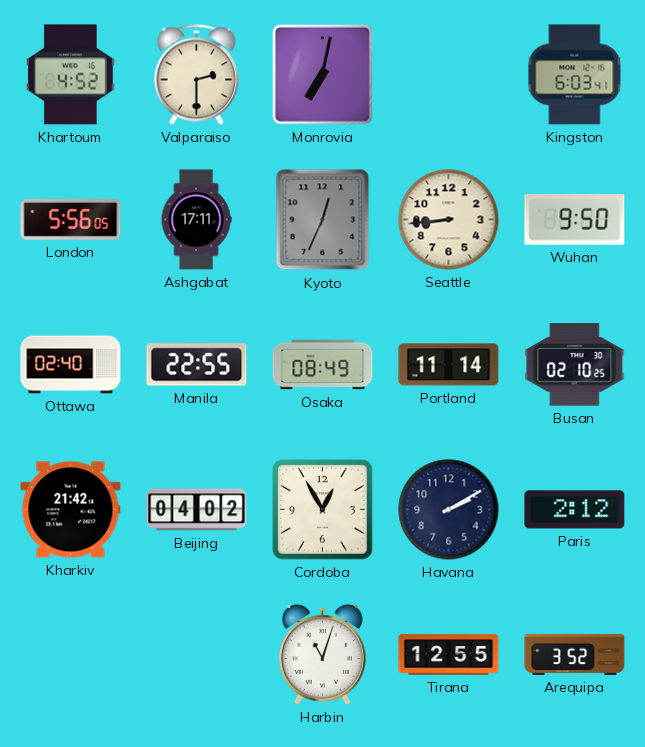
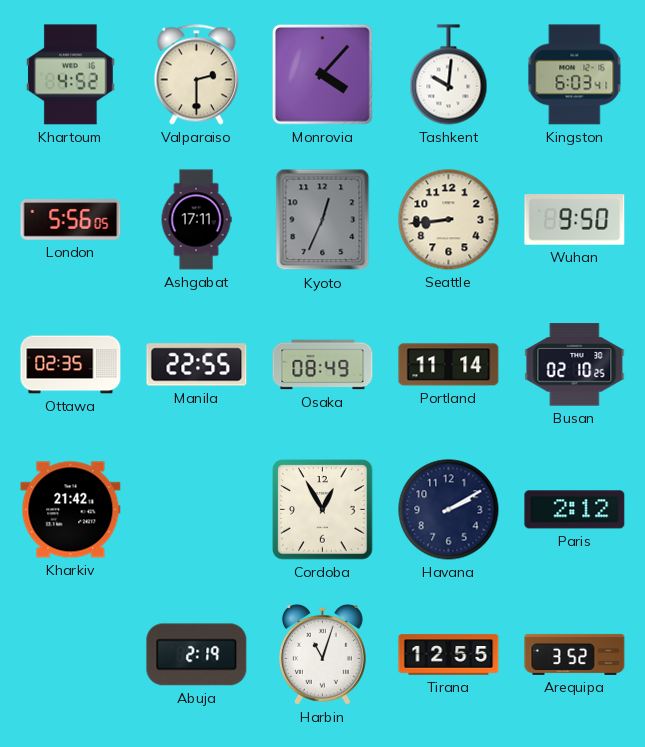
Monrovia: 7:02 -> 4:07 (322, 74)
Tashkent: none -> 10:01 (449, 75)
Ottawa: 02:40 -> 02:35 (71, 365)
Beijing: 04:02 -> none (197, 510)
Abuja: none -> 2:19 (197, 655)
